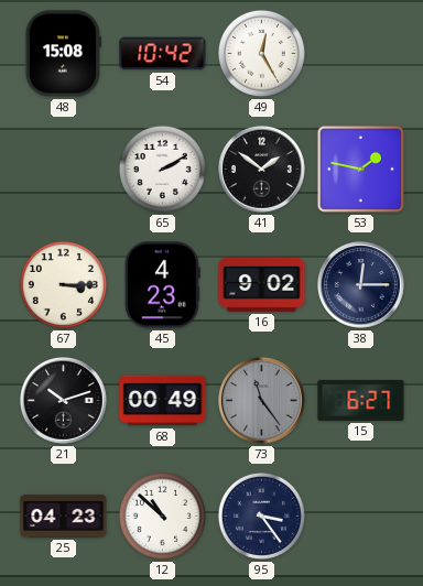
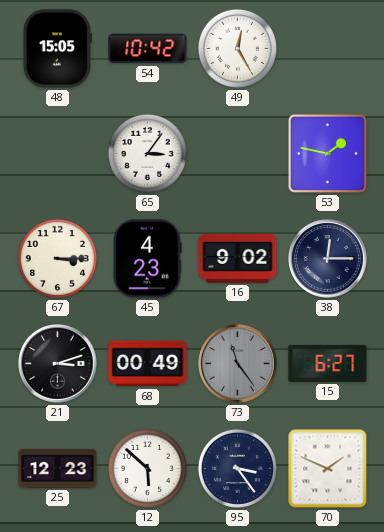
48: 15:08 -> 15:05 (57, 49)
65: 2:10 -> 3:06 (147, 153)
41: 1:51 -> none (262, 170)
21: 10:12 -> 3:12 (58, 364)
25: 04:23 -> 12:23 (58, 468)
12: 10:52 -> 5:52 (147, 468)
70: none -> 1:49 (328, 469)
